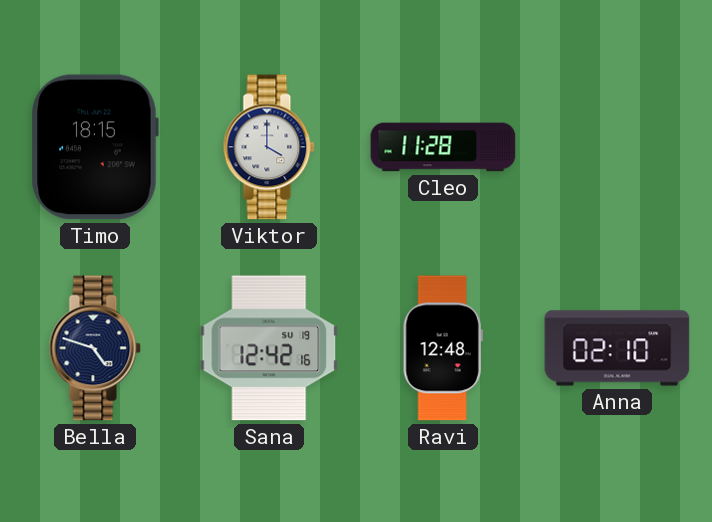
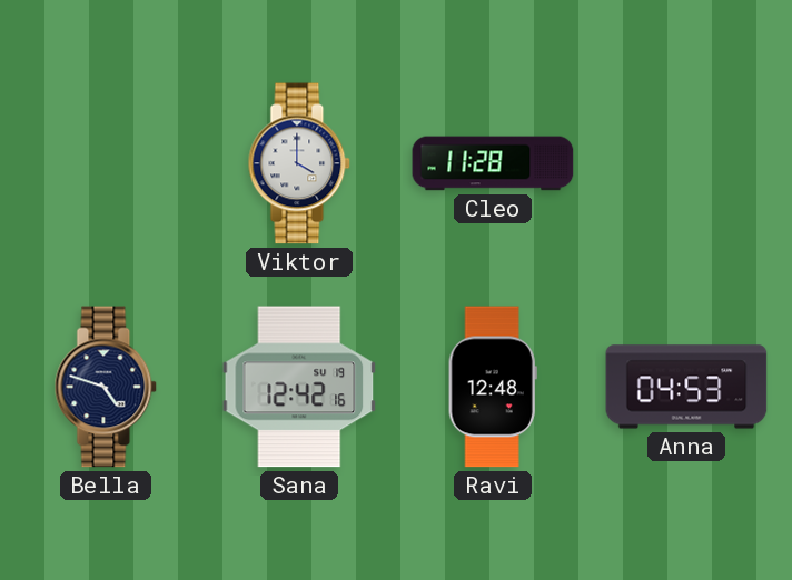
Timo: 18:15 -> none (95, 147)
Anna: 02:10 -> 04:53 (686, 387)
